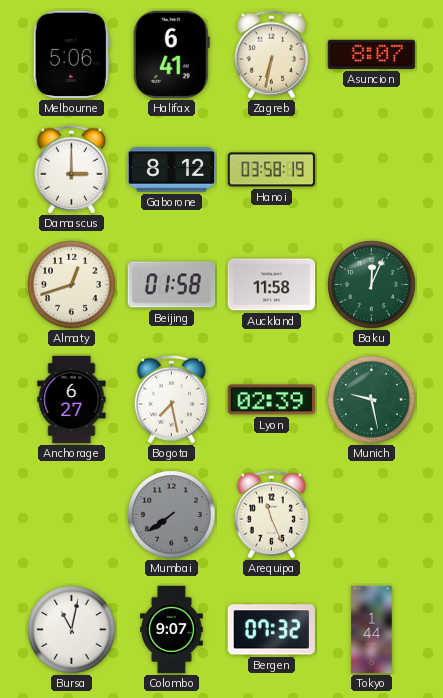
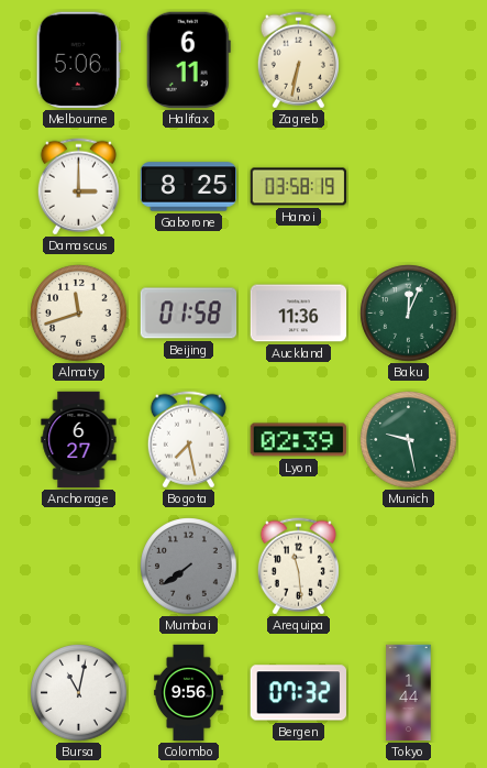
Halifax: 6:41 -> 6:11 (188, 61)
Asuncion: 8:07 -> none (371, 54)
Gaborone: 8:12 -> 8:25 (189, 187)
Almaty: 12:42 -> 11:42 (79, 314)
Auckland: 11:58 -> 11:36 (299, 314)
Arequipa: 11:26 -> 11:29 (298, 567)
Colombo: 9:07 -> 9:56 (189, 693)
